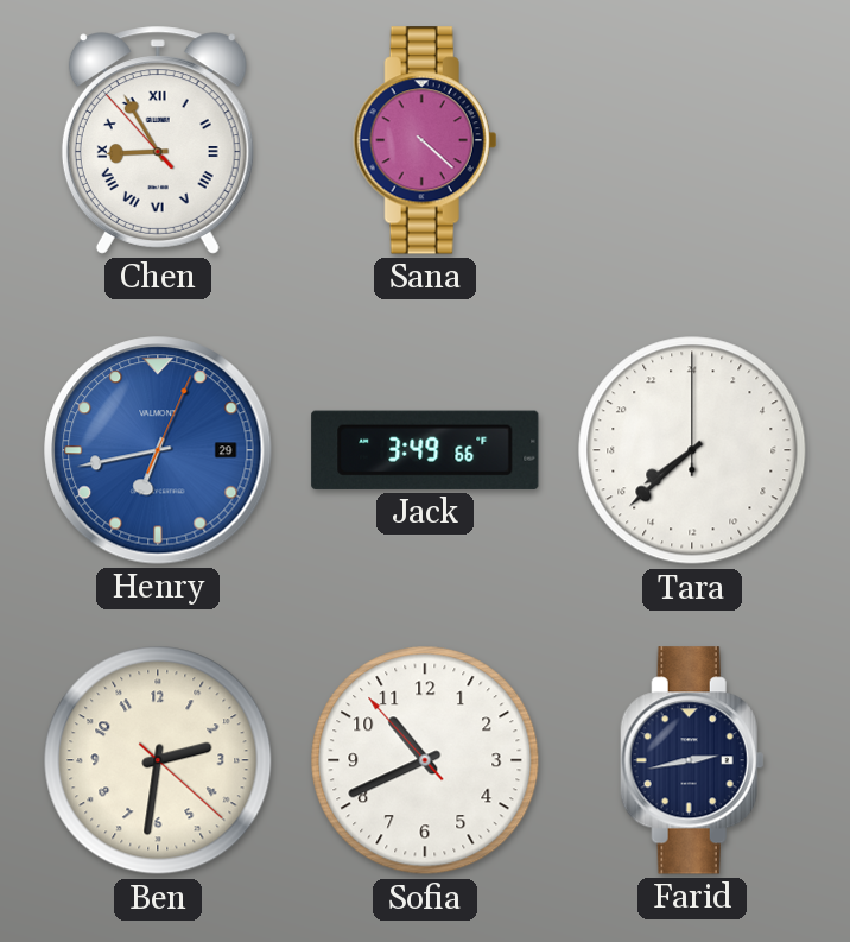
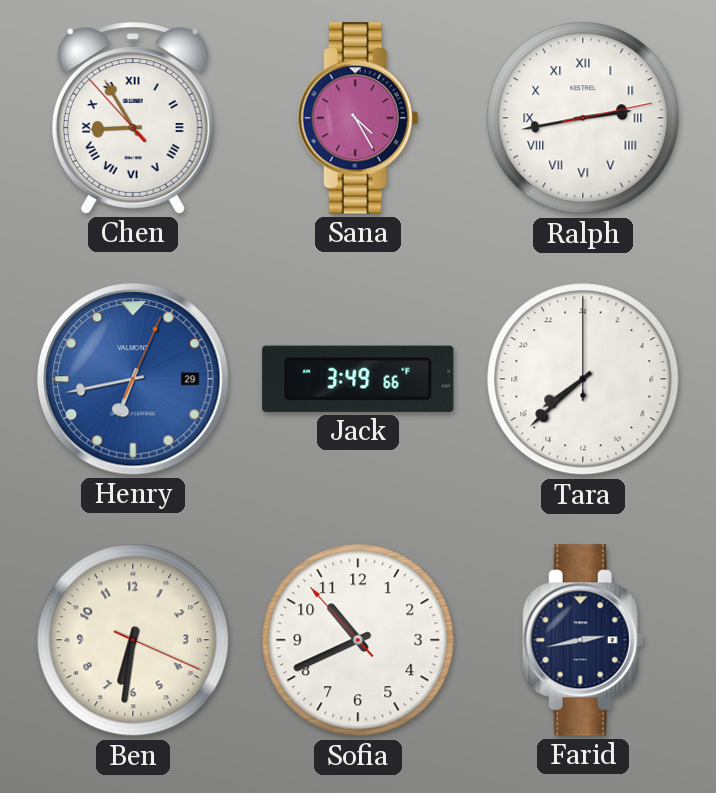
Sana: 4:22 -> 4:25 (358, 118)
Ralph: none -> 2:43 (583, 118)
Ben: 2:31 -> 6:31 (133, 640)
